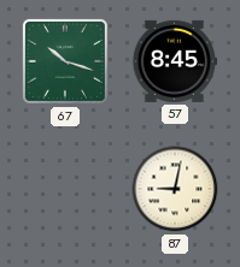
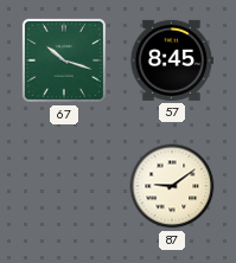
87: 9:02 -> 9:09 (172, 186)
